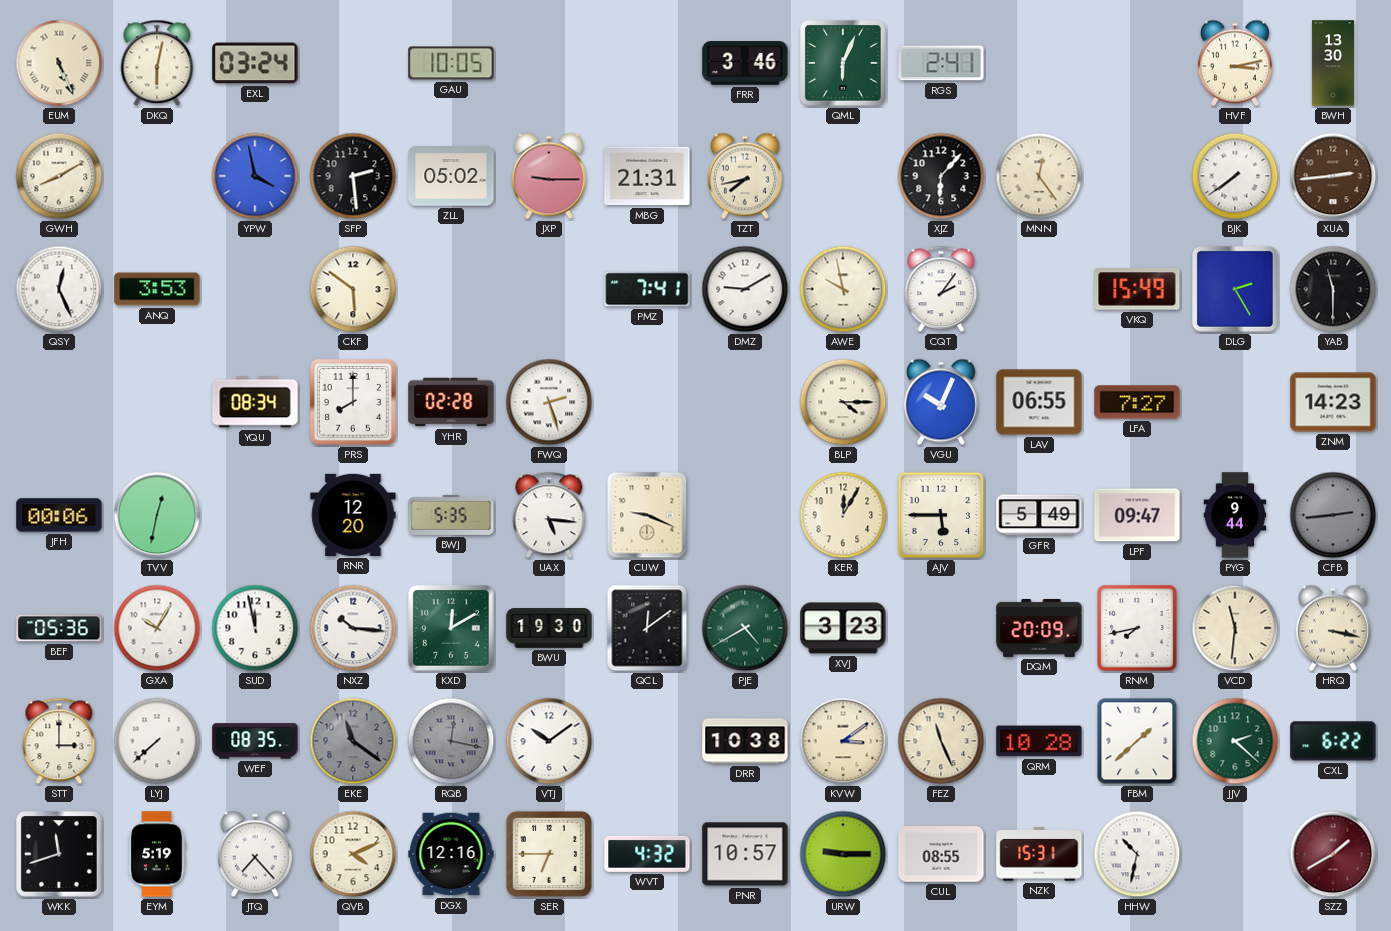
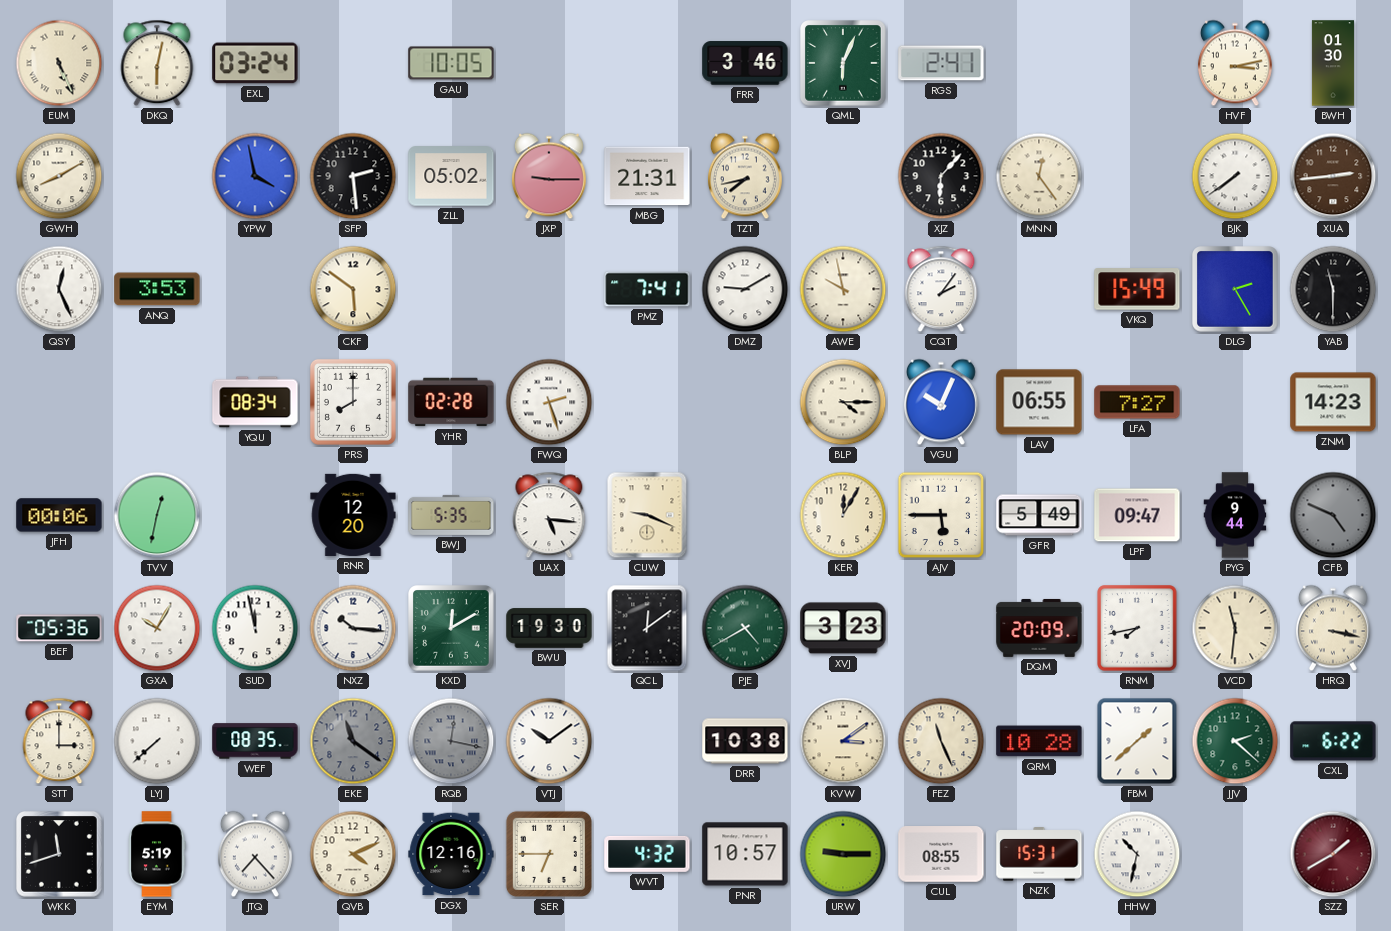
BWH: 13:30 -> 01:30 (1333, 63)
CFB: 2:44 -> 4:49 (1333, 515)
